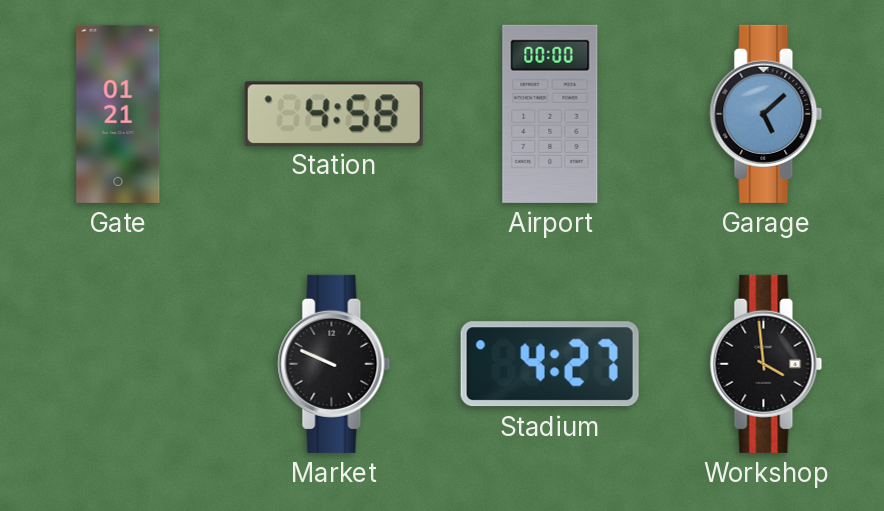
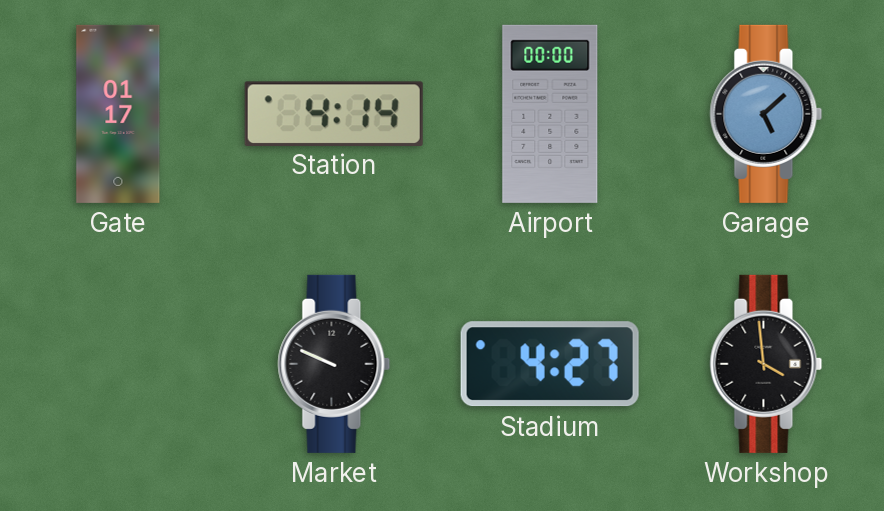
Gate: 01:21 -> 01:17 (118, 114)
Station: 4:58 -> 4:14 (334, 113)
